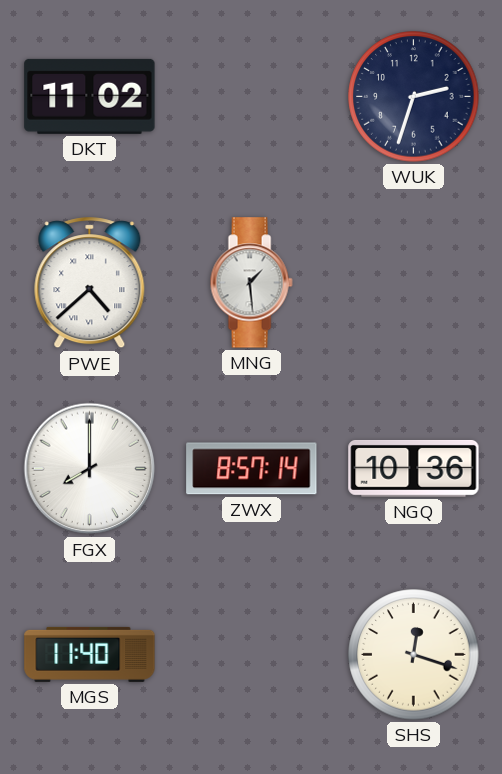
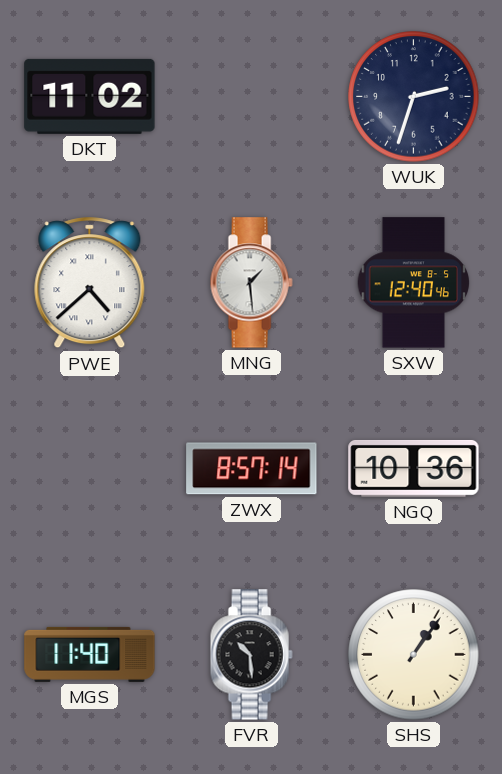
SXW: none -> 12:40 (414, 283)
FGX: 8:00 -> none (90, 469)
FVR: none -> 10:29 (251, 655)
SHS: 12:18 -> 1:06 (414, 655)
